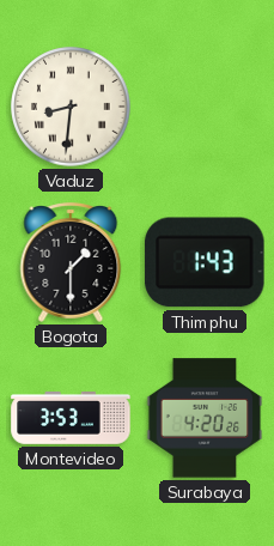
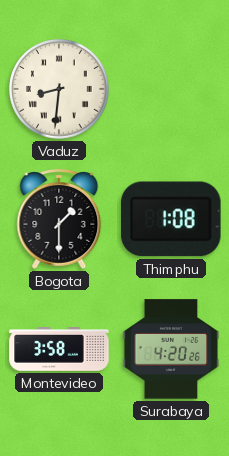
Thimphu: 1:43 -> 1:08 (171, 219)
Montevideo: 3:53 -> 3:58 (59, 349)
